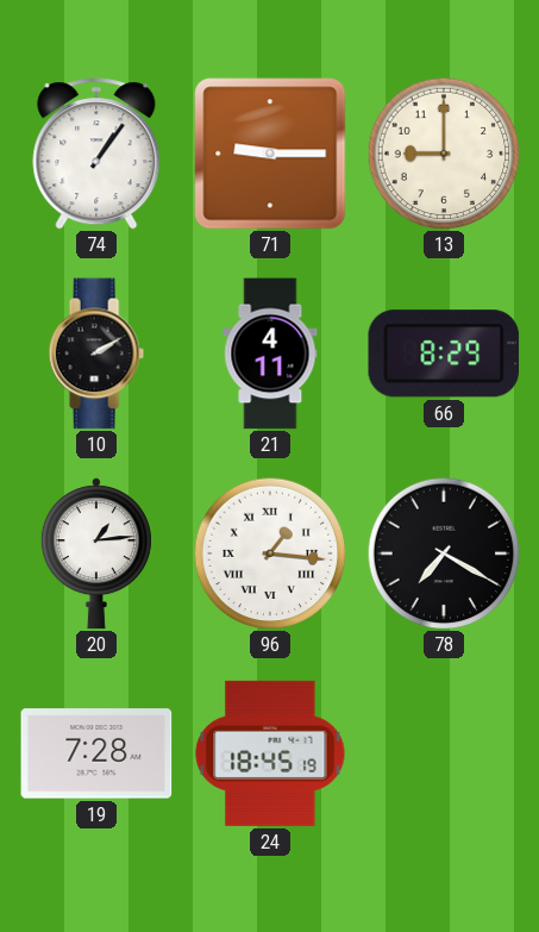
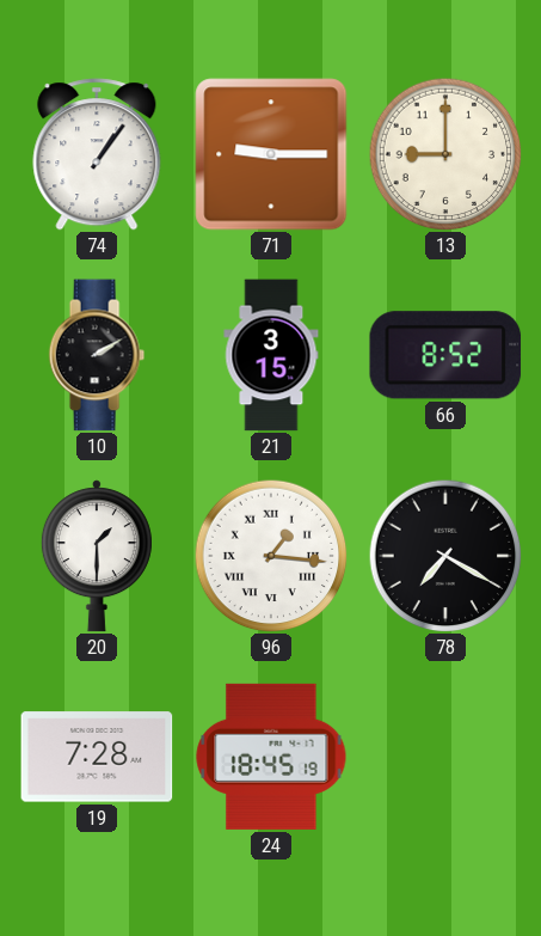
21: 4:11 -> 3:15 (271, 355)
66: 8:29 -> 8:52 (445, 355)
20: 1:14 -> 1:30 (97, 556)
